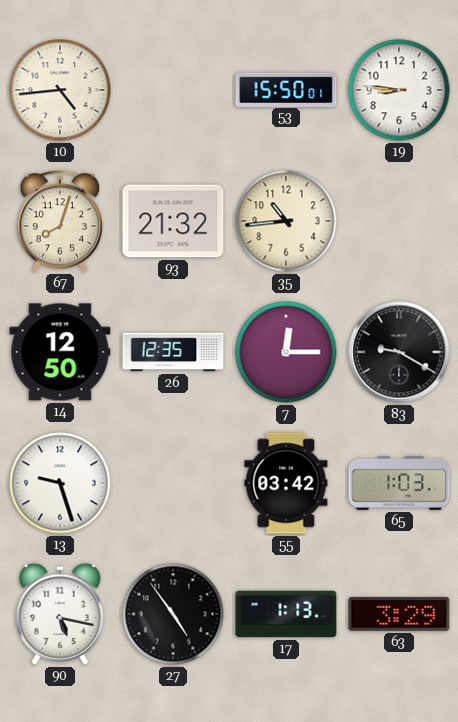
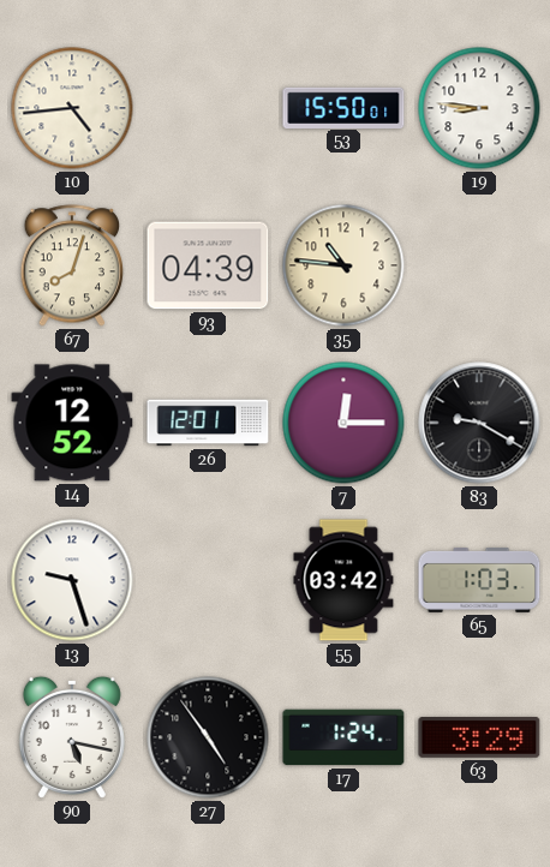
93: 21:32 -> 04:39 (208, 265)
35: 10:44 -> 10:46 (343, 265)
14: 12:50 -> 12:52 (72, 423)
26: 12:35 -> 12:01 (208, 423)
17: 1:13 -> 1:24 (343, 737)
